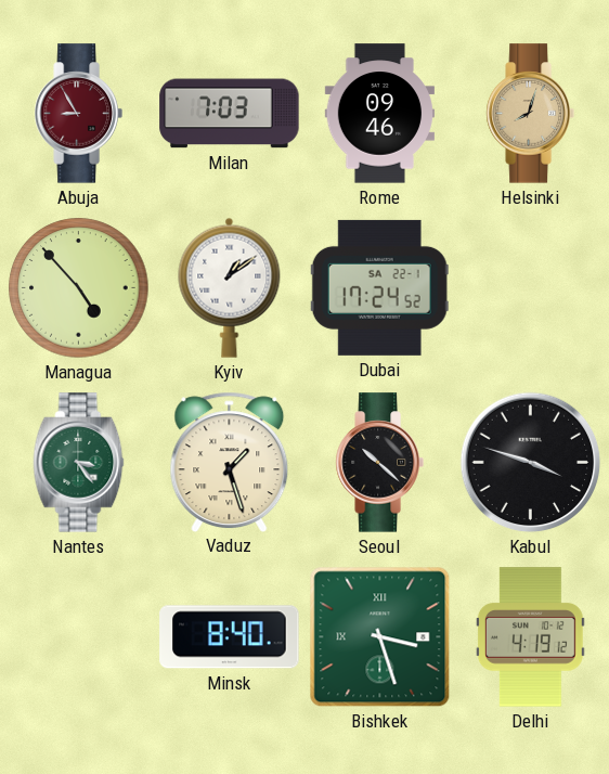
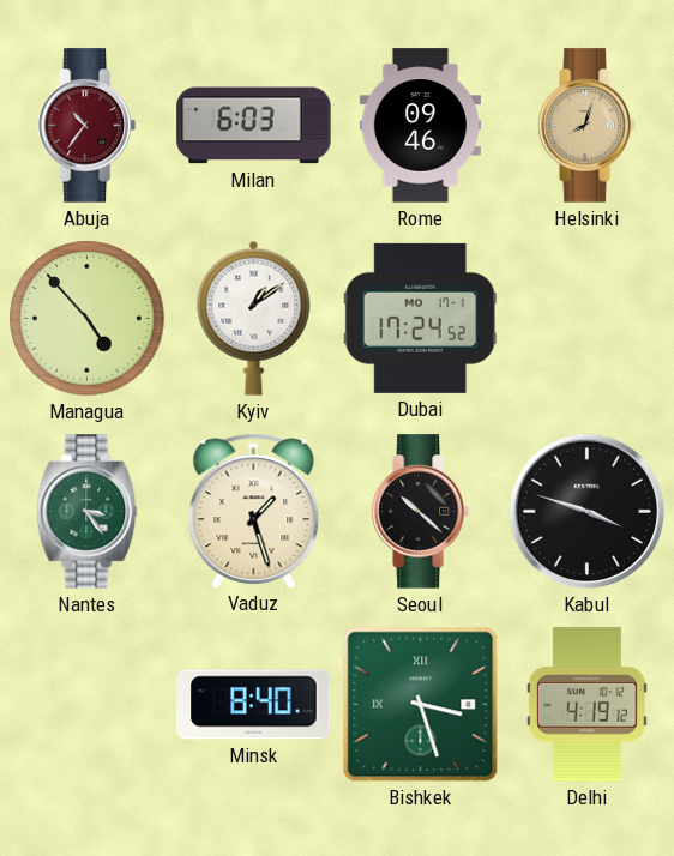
Abuja: 8:55 -> 10:36 (86, 126)
Milan: 7:03 -> 6:03 (254, 126)
Dubai date: SA 22-1 -> MO 17-1 (420, 318)
